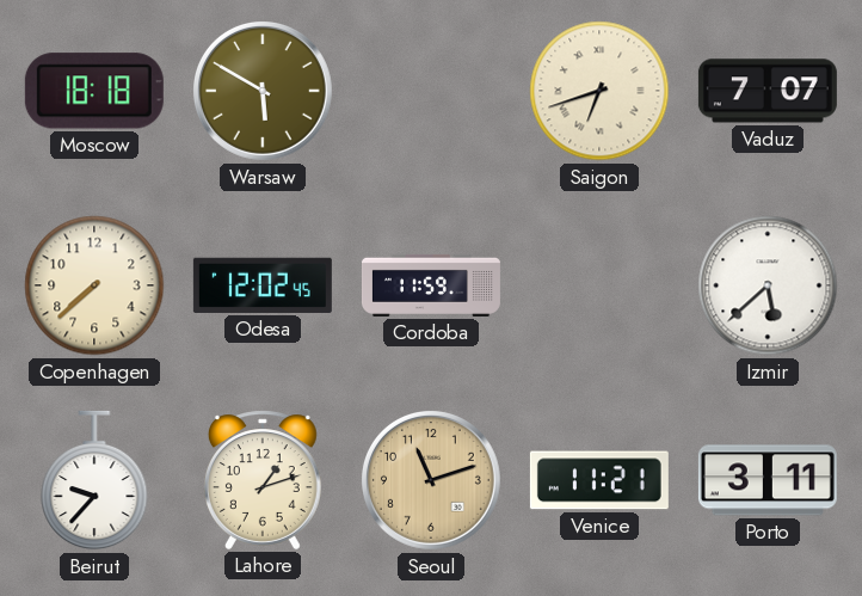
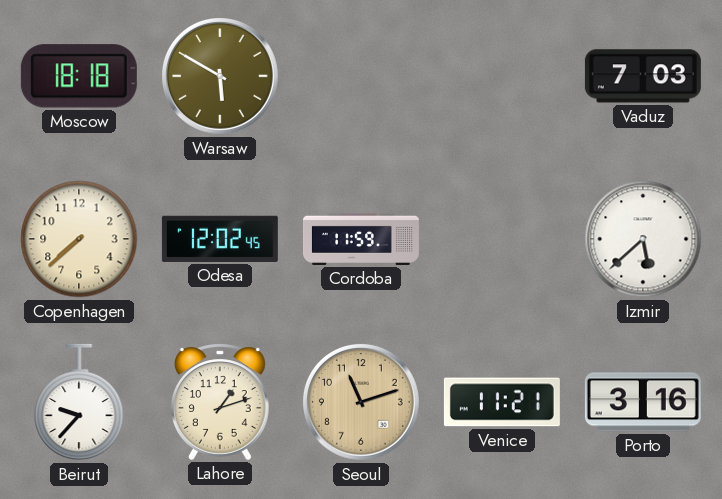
Saigon: 6:42 -> none (599, 91)
Vaduz: 7:07 -> 7:03 (643, 76)
Porto: 3:11 -> 3:16 (643, 402)
